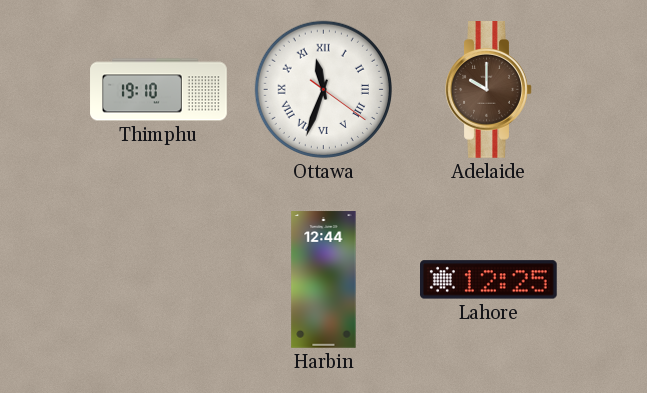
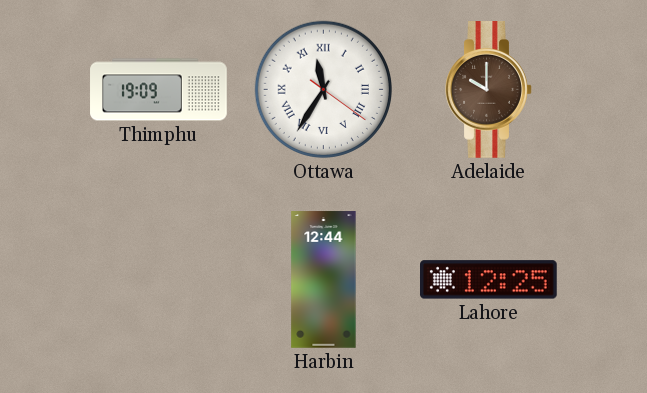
Thimphu: 19:10 -> 19:09 (159, 90)
Ottawa: 11:33 -> 11:35 (323, 89)
